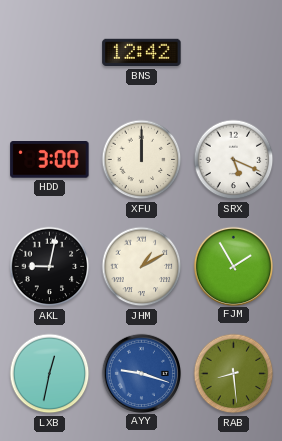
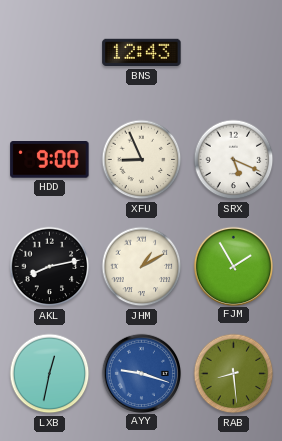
BNS: 12:42 -> 12:43 (142, 53)
HDD: 3:00 -> 9:00 (50, 160)
XFU: 12:00 -> 8:56 (142, 160)
AKL: 9:02 -> 8:13 (50, 267)
